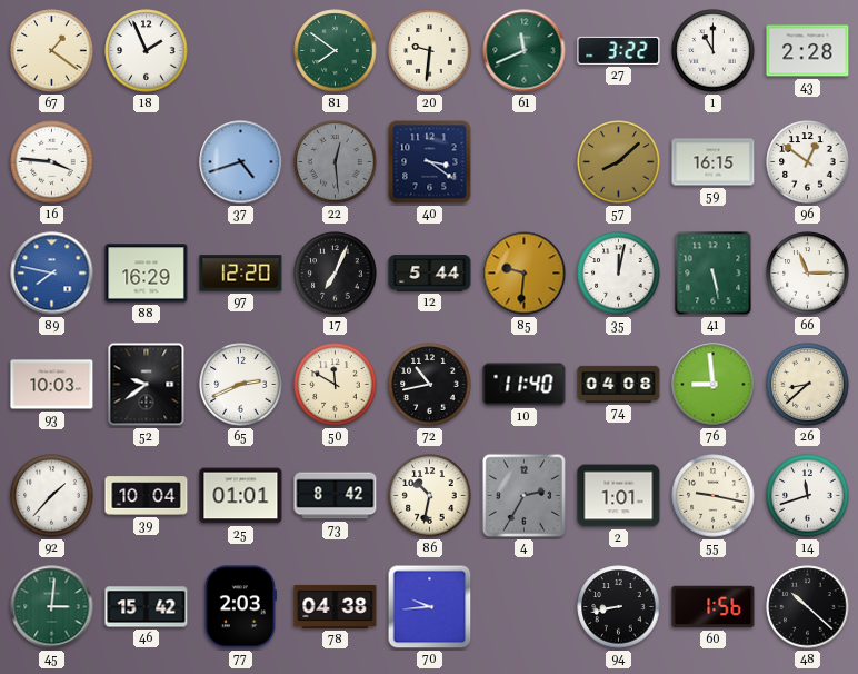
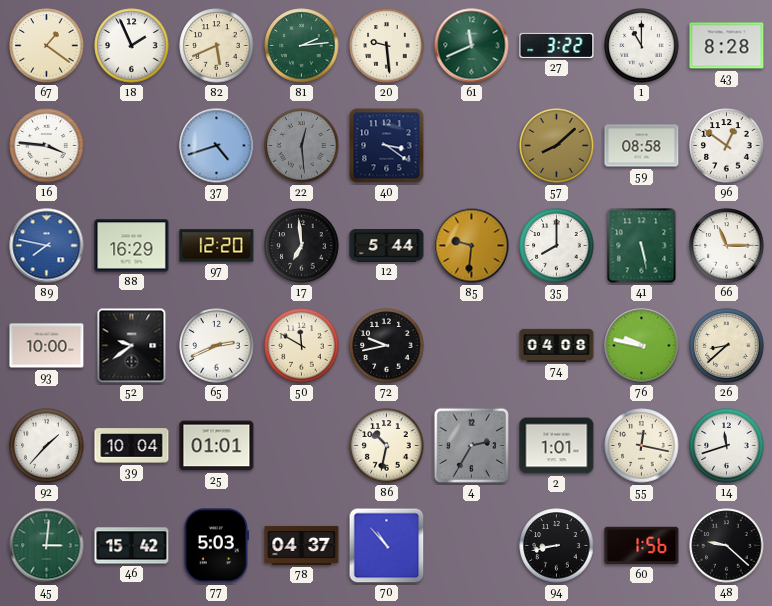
82: none -> 5:41 (217, 46)
81: 7:51 -> 2:14 (302, 46)
20: 9:31 -> 9:29 (387, 46)
43: 2:28 -> 8:28 (727, 46)
59: 16:15 -> 08:58 (642, 146)
17: 7:04 -> 6:59 (302, 246)
35: 12:02 -> 8:00 (557, 246)
93: 10:03 -> 10:00 (47, 346)
72: 10:43 -> 9:43 (387, 346)
10: 11:40 -> none (525, 385)
76: 8:59 -> 9:47 (642, 346)
73: 8:42 -> none (336, 496)
55: 9:17 -> 12:17 (642, 446)
77: 2:03 -> 5:03 (216, 546)
78: 04:38 -> 04:37 (302, 545)
70: 9:44 -> 10:53 (387, 546)
48: 10:22 -> 9:22 (727, 546)
